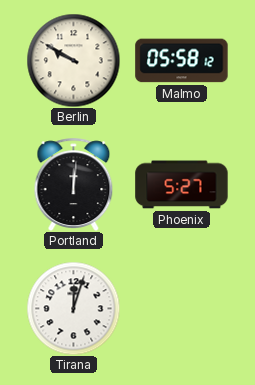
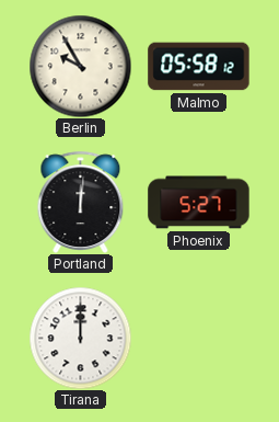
Berlin: 9:50 -> 9:55 (80, 66)
Tirana: 12:03 -> 12:00 (80, 338)
